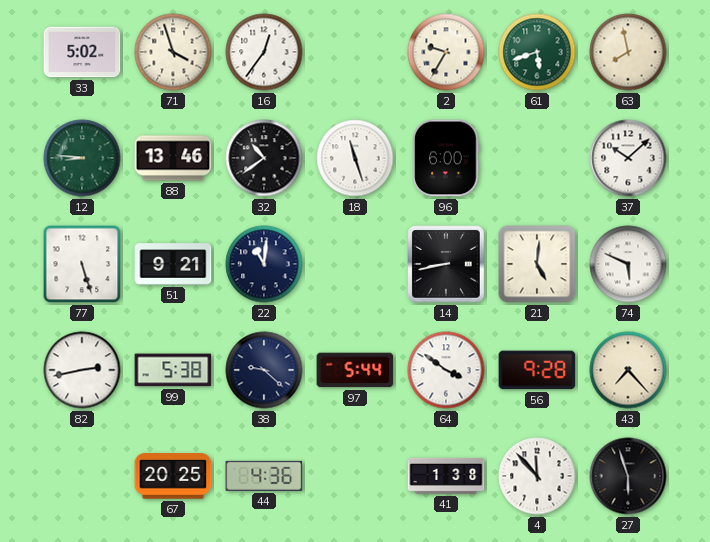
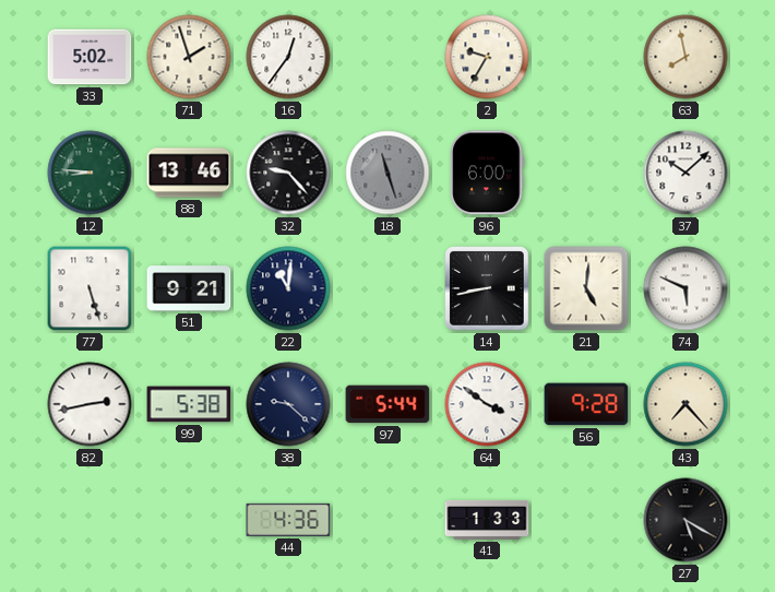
71: 3:57 -> 1:57 (189, 57)
61: 5:42 -> none (537, 52)
32: 10:39 -> 9:23 (288, 173)
18 dial: white -> grey (388, 173)
67: 20:25 -> none (173, 476)
41: 1:38 -> 1:33 (487, 520)
4: 11:53 -> none (537, 476)
27: 5:57 -> 5:20 (685, 520)
